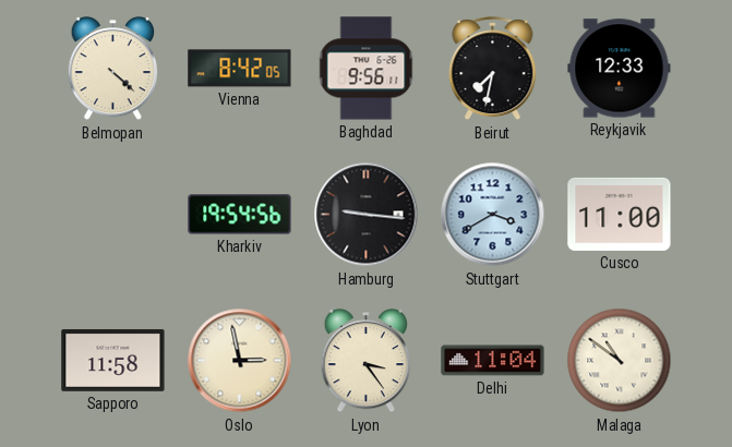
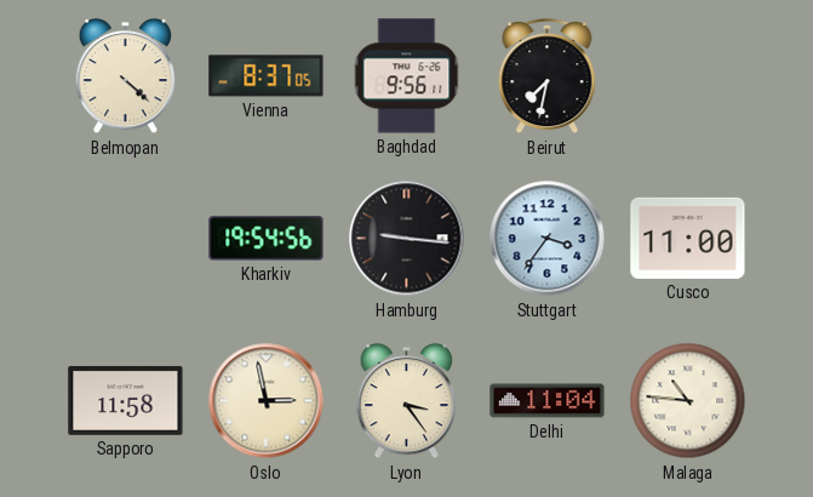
Vienna: 8:42 -> 8:37 (267, 76)
Reykjavik: 12:33 -> none (620, 69)
Stuttgart: 3:40 -> 3:36 (548, 239)
Malaga: 10:51 -> 10:46 (688, 401)
